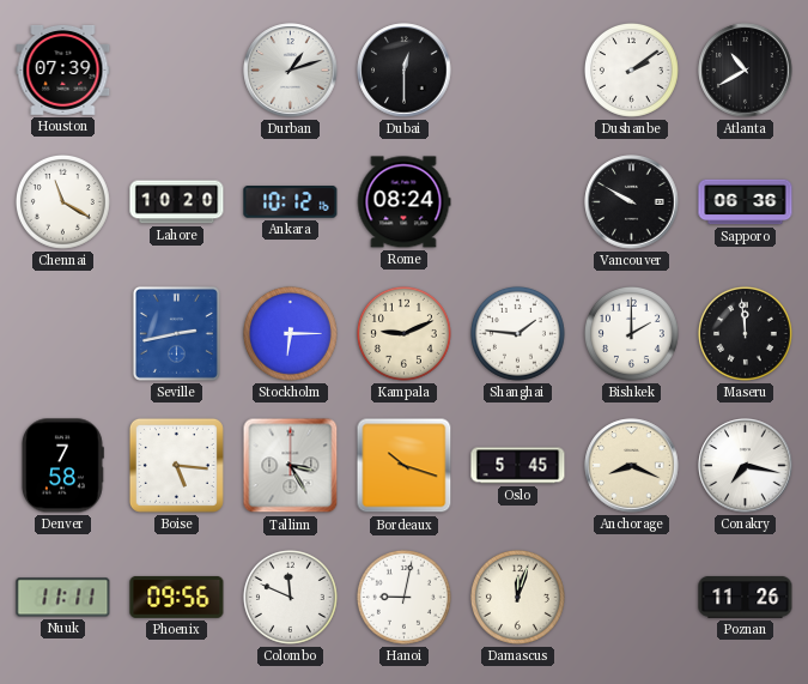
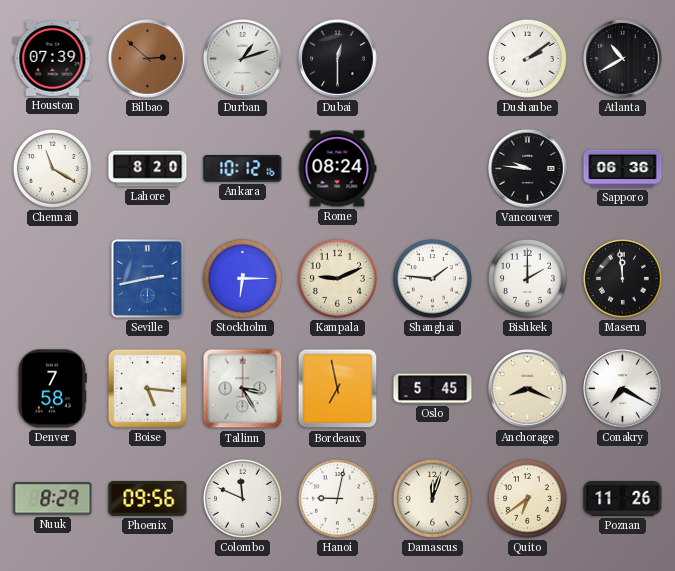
Bilbao: none -> 2:52 (148, 59)
Lahore: 10:20 -> 8:20 (148, 169)
Vancouver: 9:50 -> 9:46 (528, 169)
Bordeaux: 10:18 -> 6:58 (338, 389)
Conakry: 7:17 -> 7:20 (623, 389)
Nuuk: 11:11 -> 8:29 (53, 499)
Quito: none -> 6:39 (527, 498)
